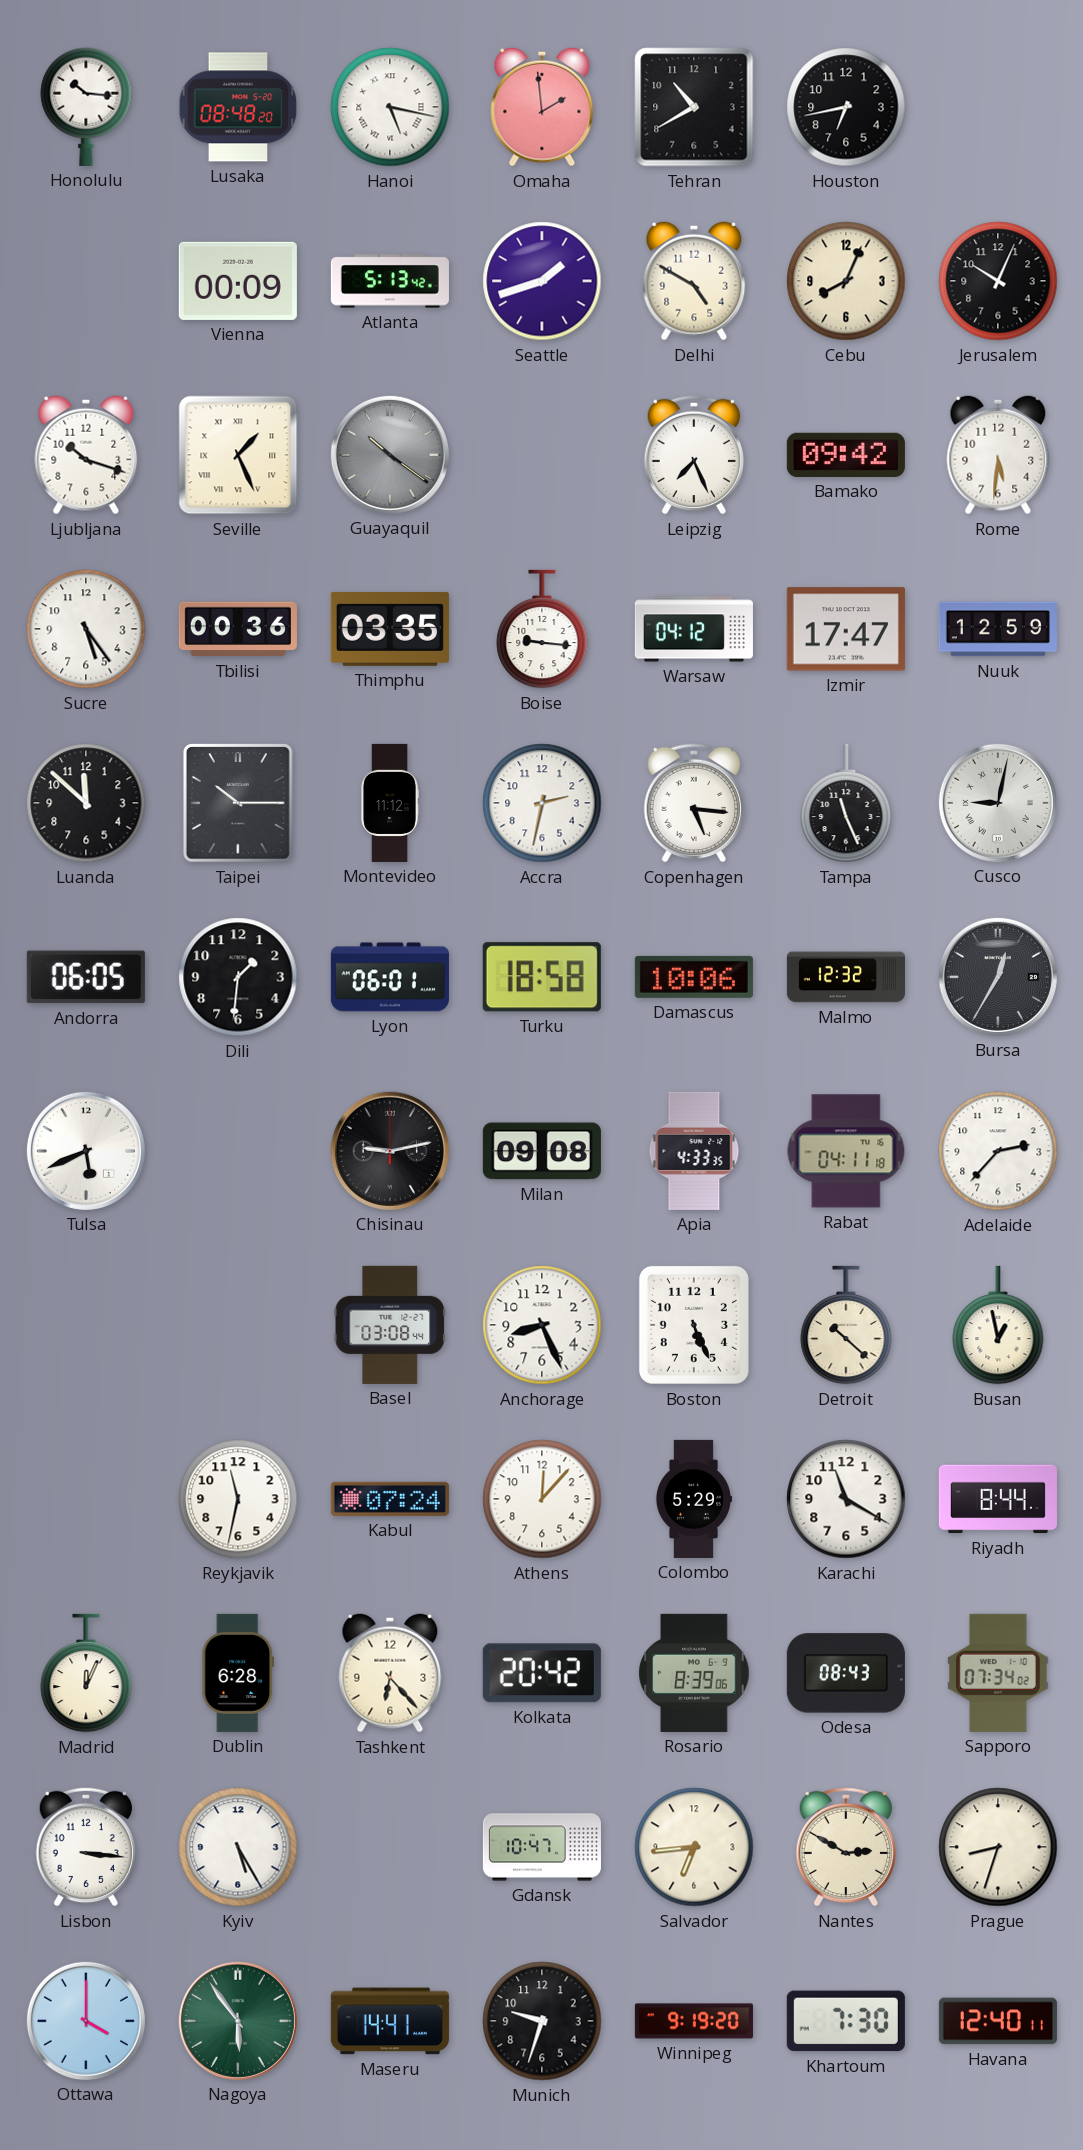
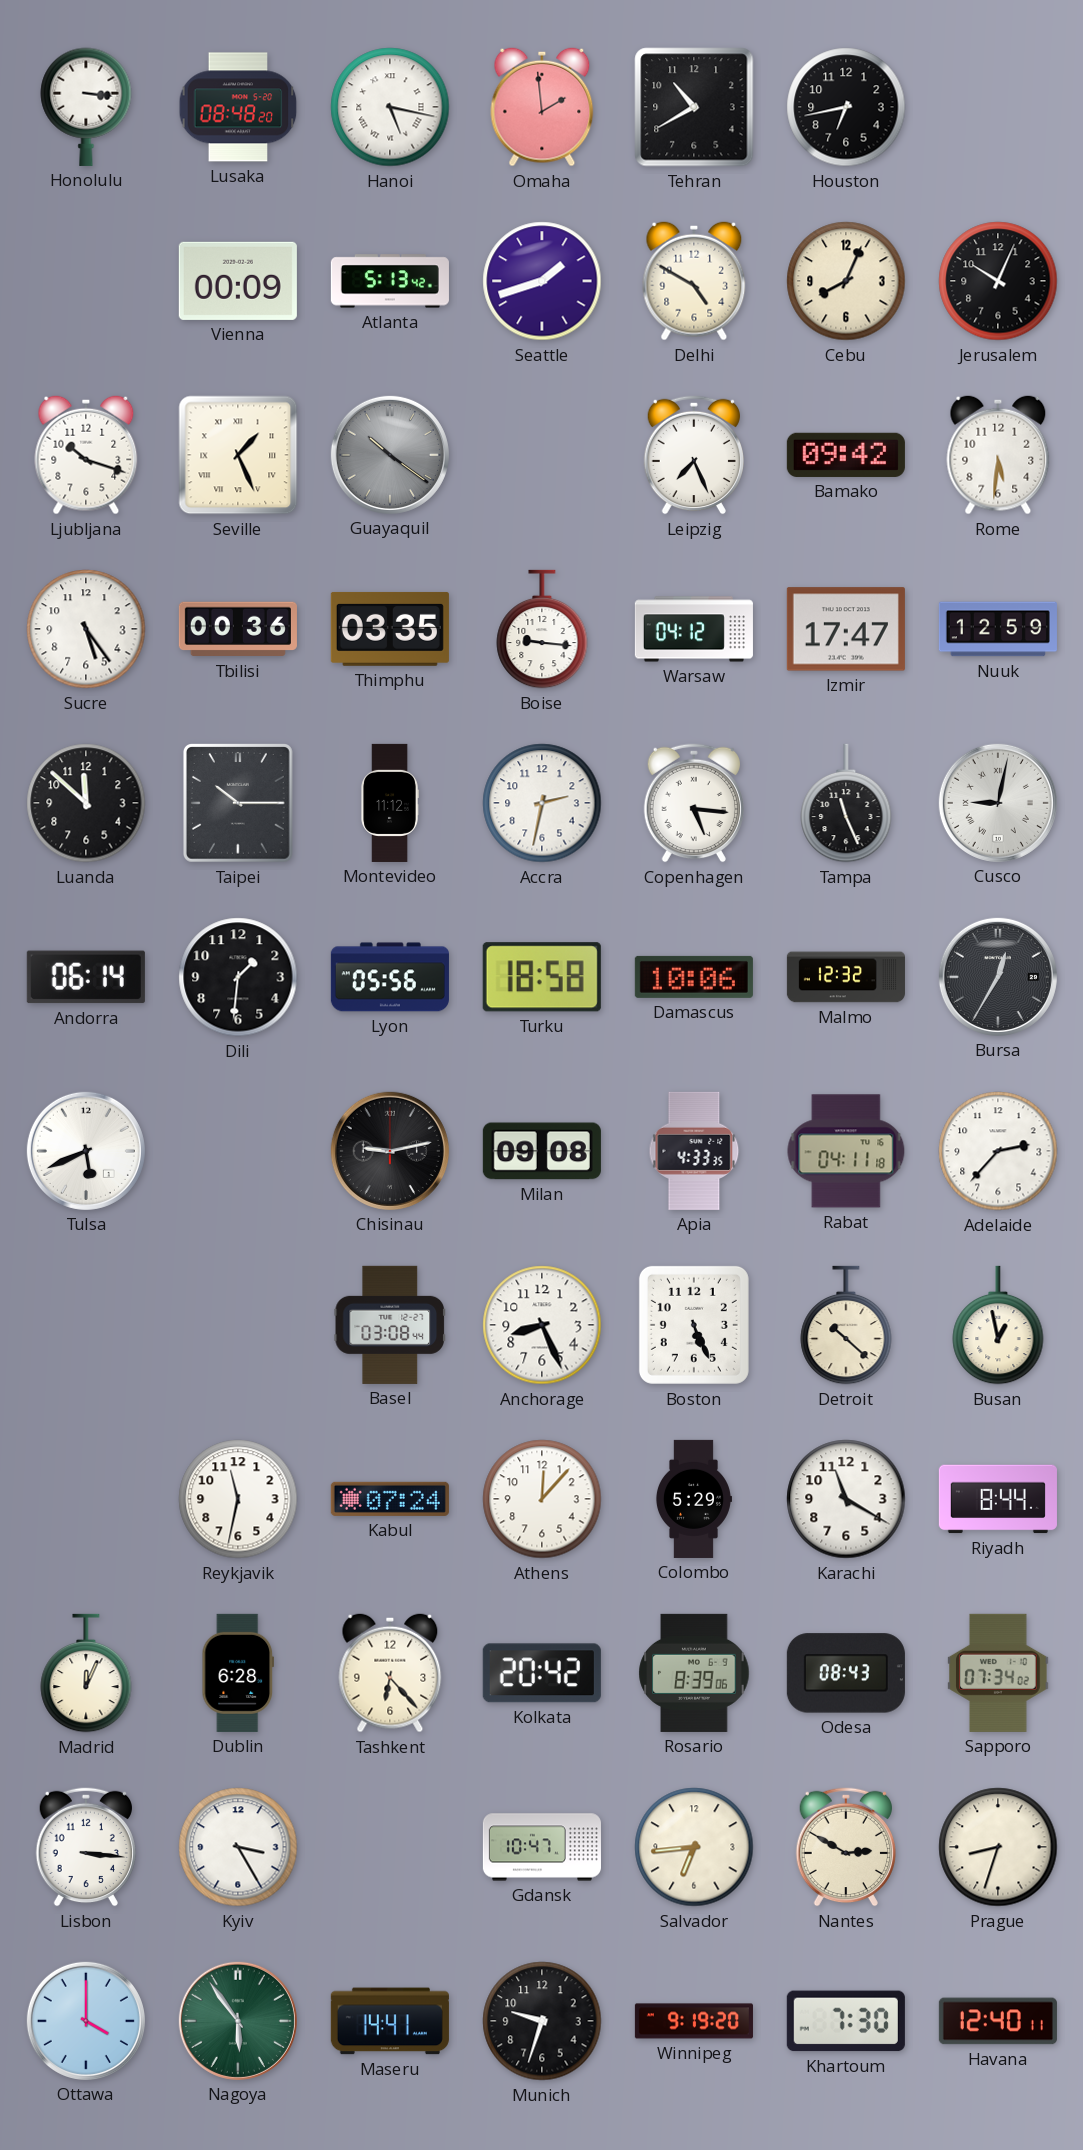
Honolulu: 10:16 -> 3:16 (86, 107)
Andorra: 06:05 -> 06:14 (86, 977)
Lyon: 06:01 -> 05:56 (390, 977)
Kyiv: 5:25 -> 3:25 (238, 1847)
